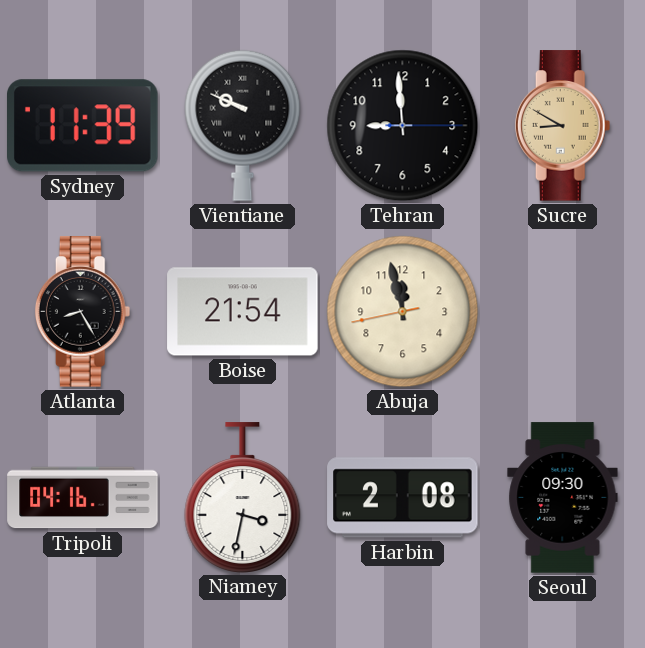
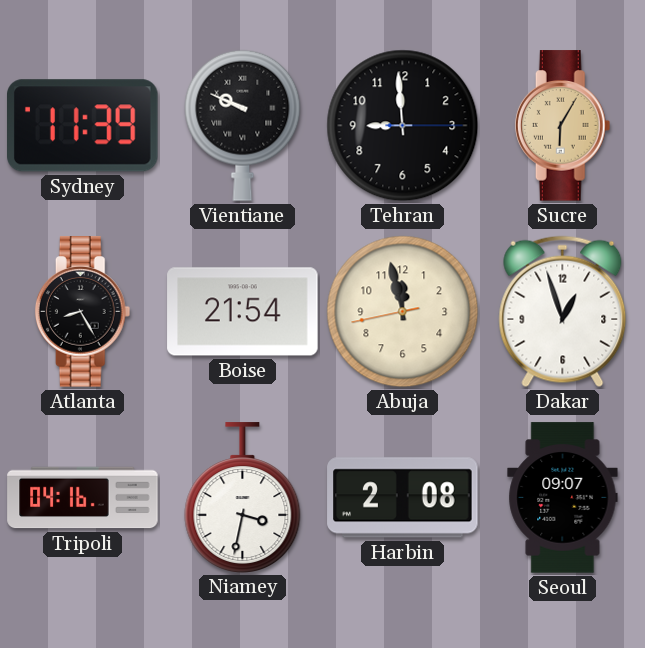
Sucre: 8:50 -> 6:05 (563, 126)
Dakar: none -> 12:57 (563, 312)
Seoul: 09:30 -> 09:07 (563, 498)
